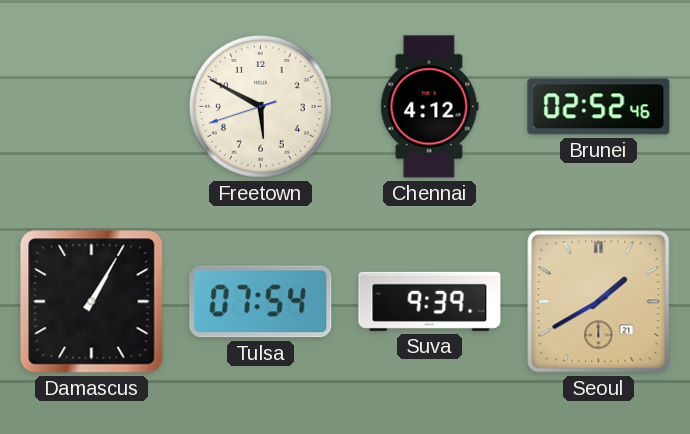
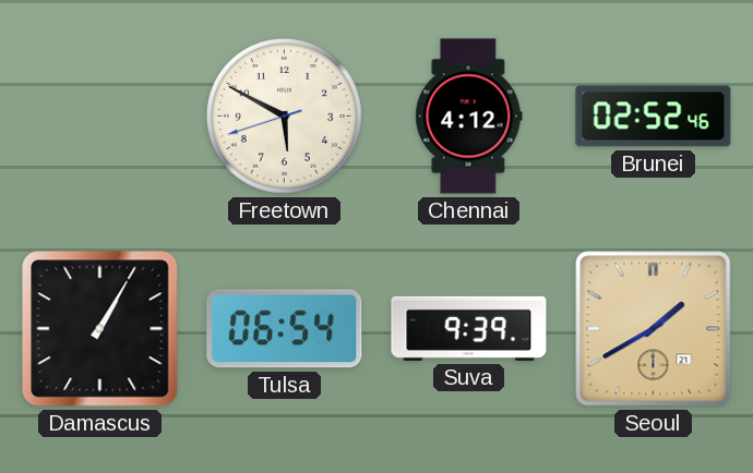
Tulsa: 07:54 -> 06:54 (285, 329)
